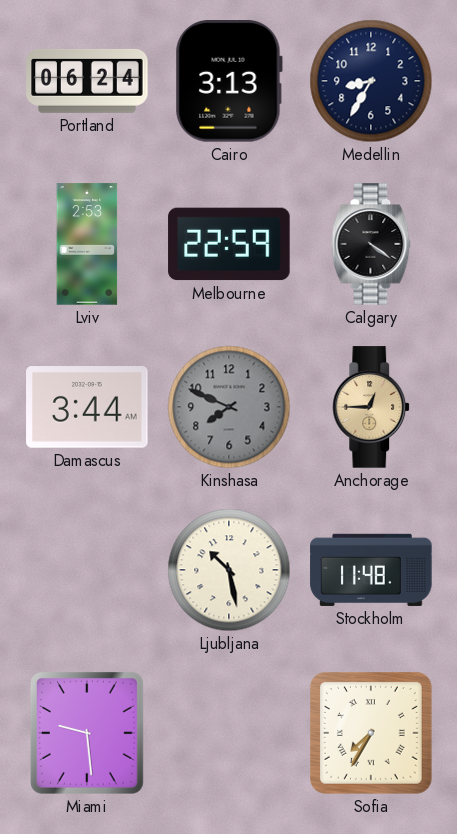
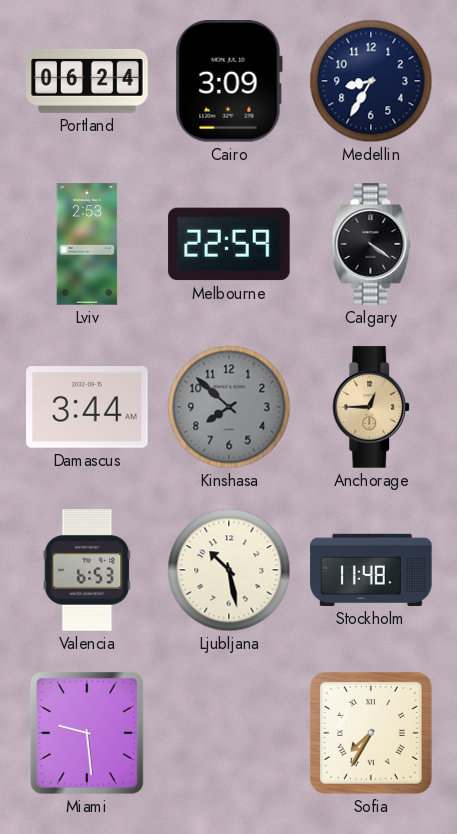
Cairo: 3:13 -> 3:09 (229, 81)
Kinshasa: 7:49 -> 7:52 (229, 407)
Valencia: none -> 6:53 (87, 570)
